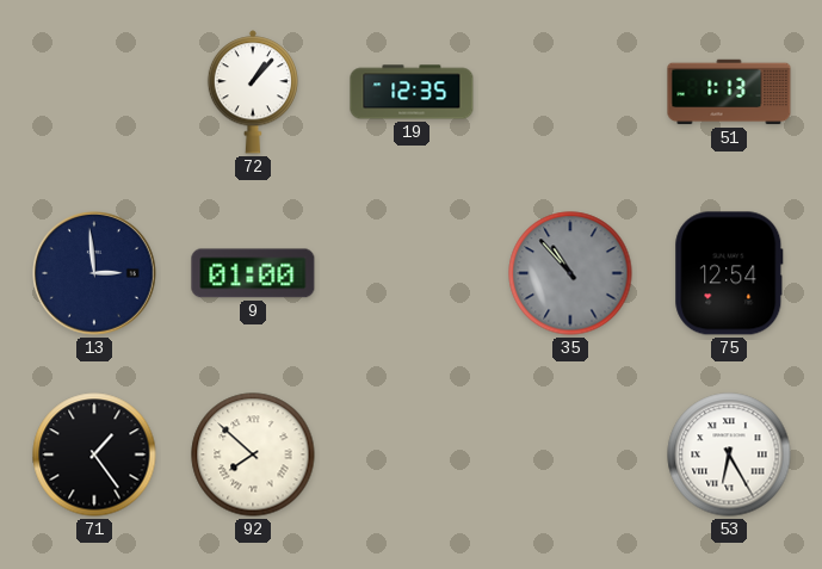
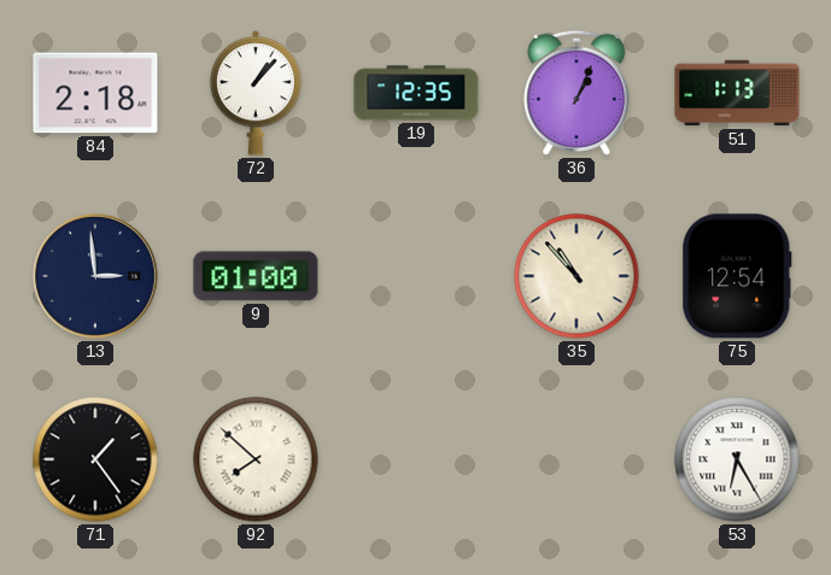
84: none -> 2:18 (95, 93)
36: none -> 1:04 (577, 93)
35 dial: grey -> cream (577, 276)
